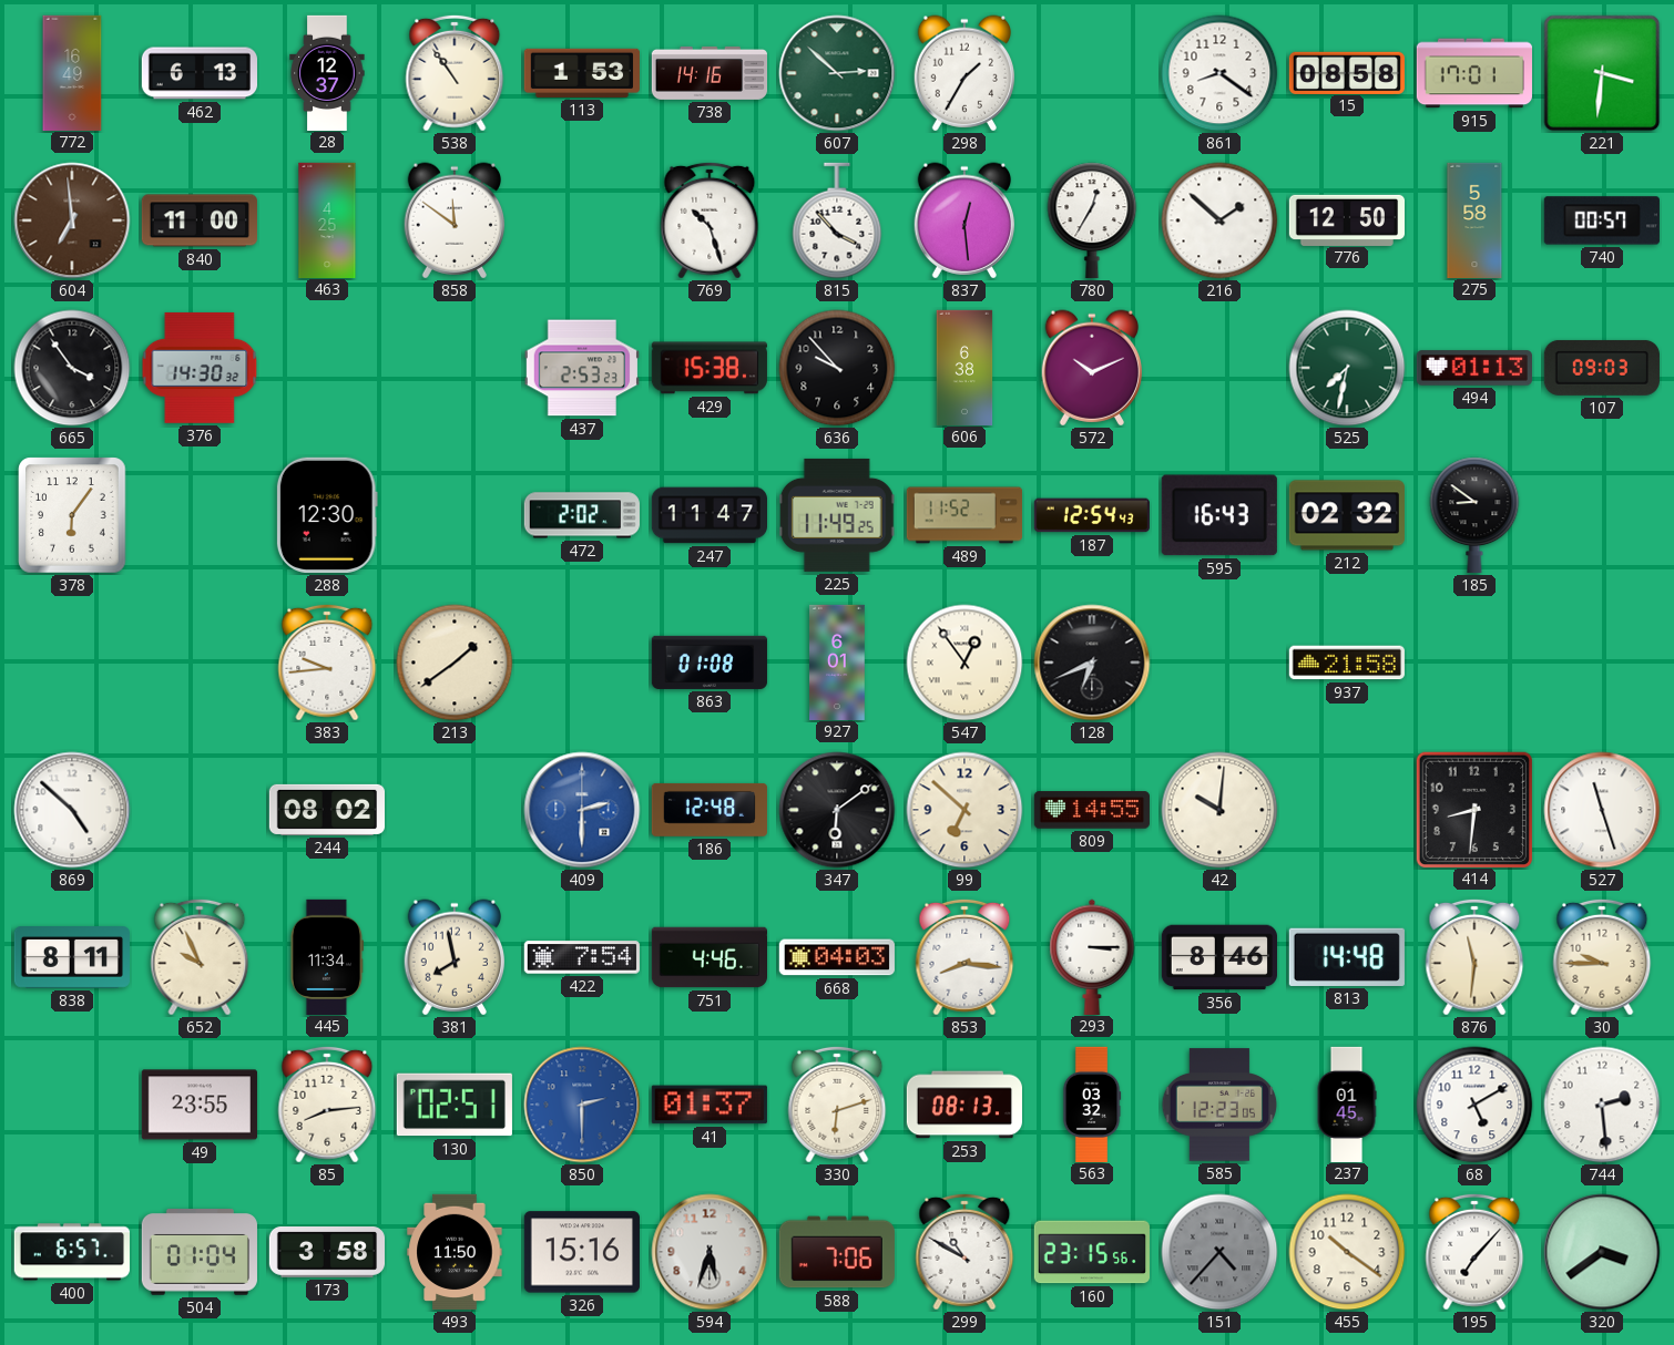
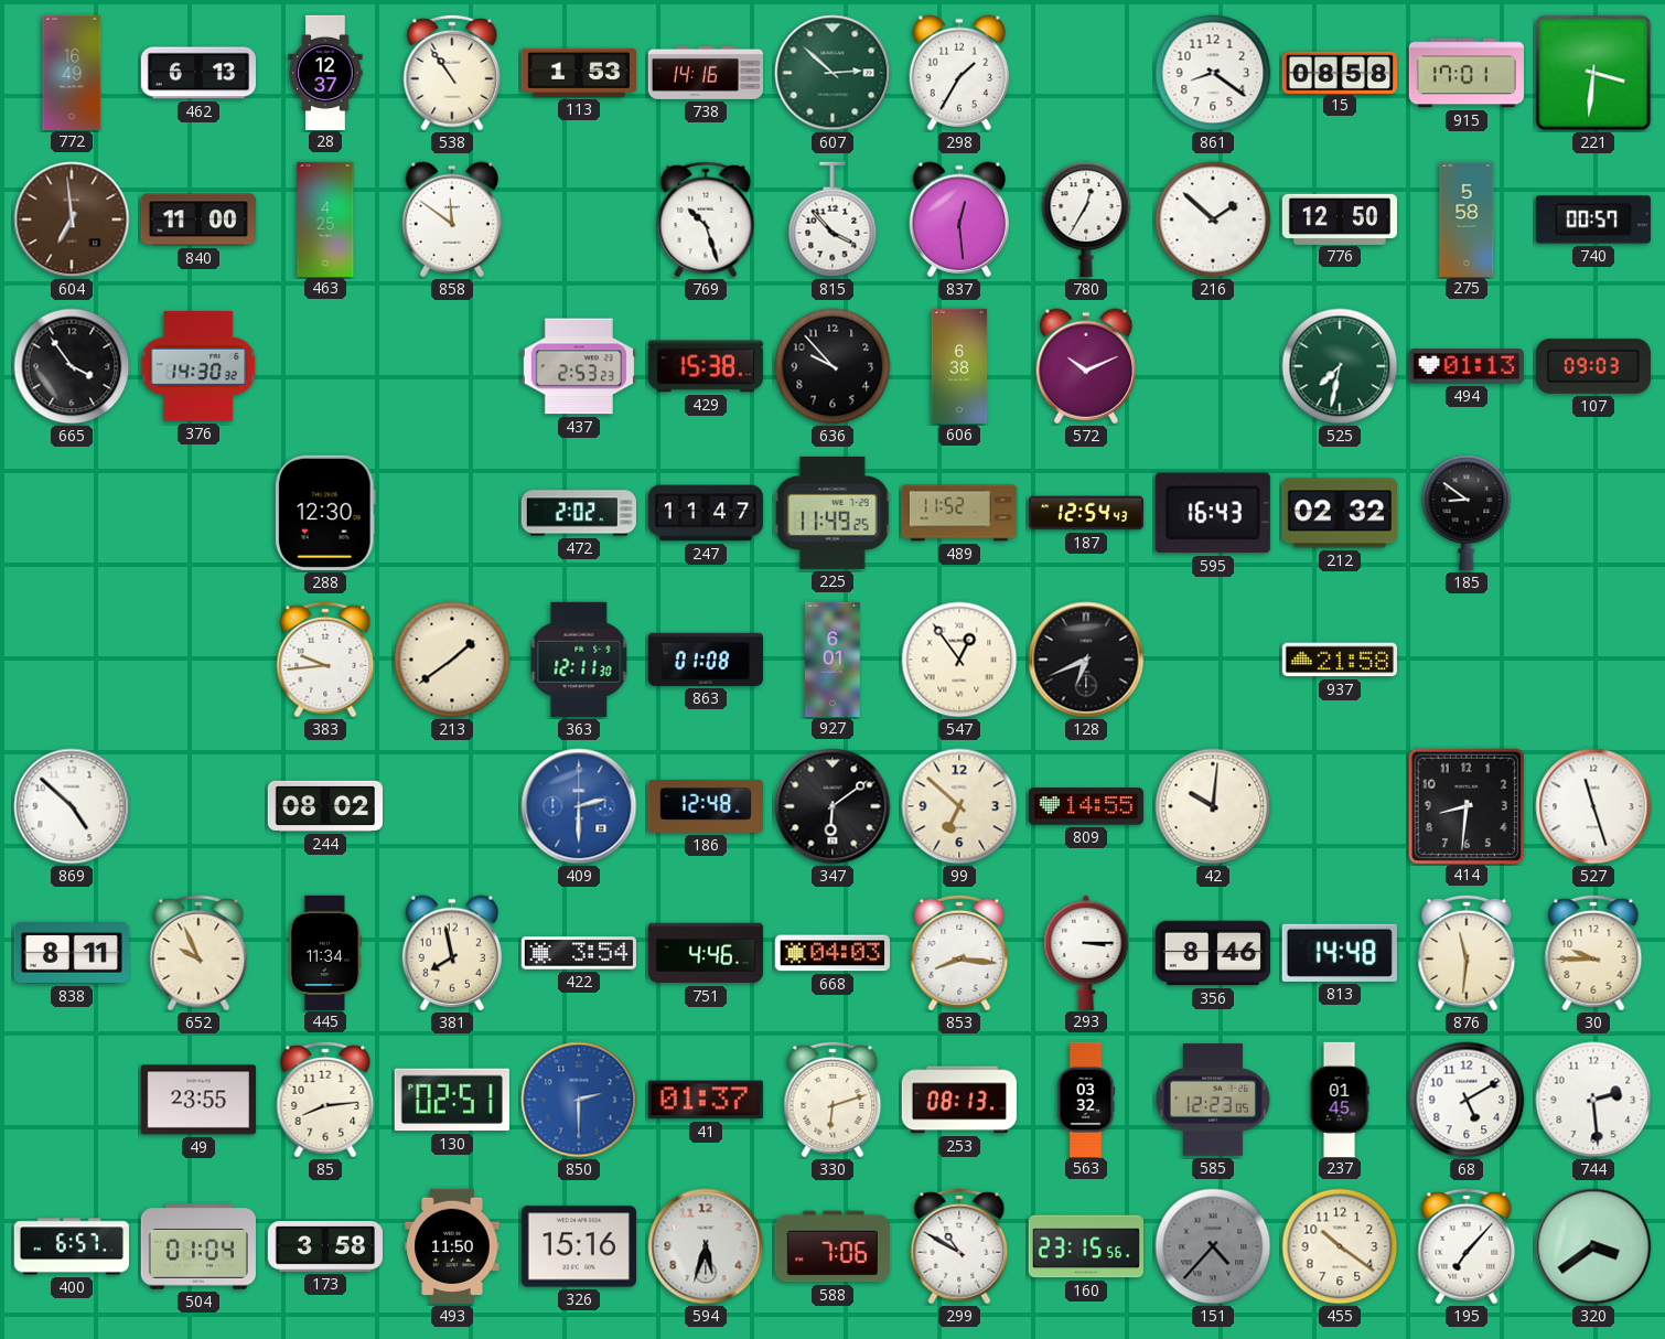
378: 6:06 -> none (72, 515)
363: none -> 12:11 (579, 660)
422: 7:54 -> 3:54 (579, 953)
